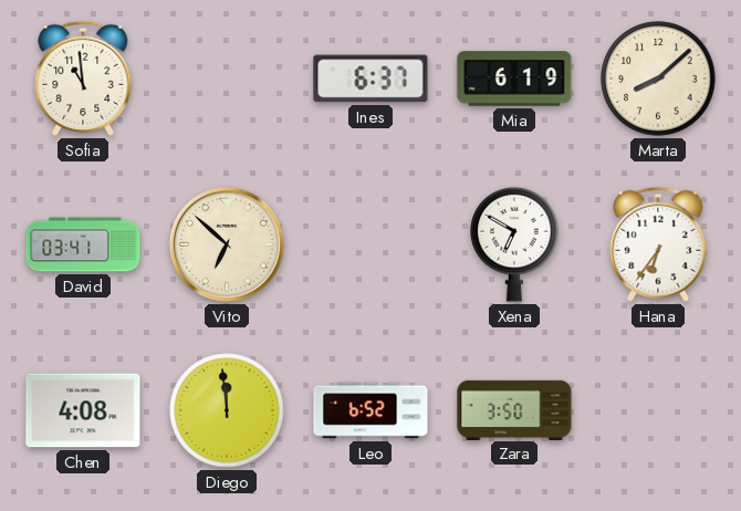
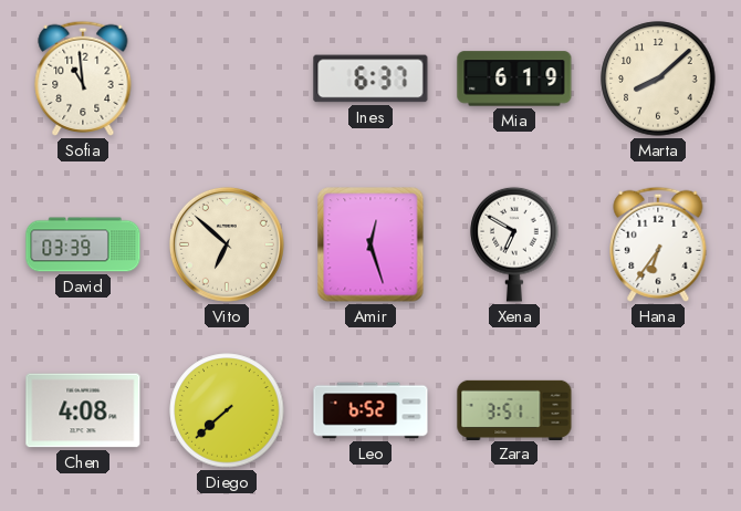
David: 03:41 -> 03:39 (83, 244)
Amir: none -> 12:27 (370, 244)
Diego: 11:59 -> 7:38 (227, 410)
Zara: 3:50 -> 3:51 (514, 409)
